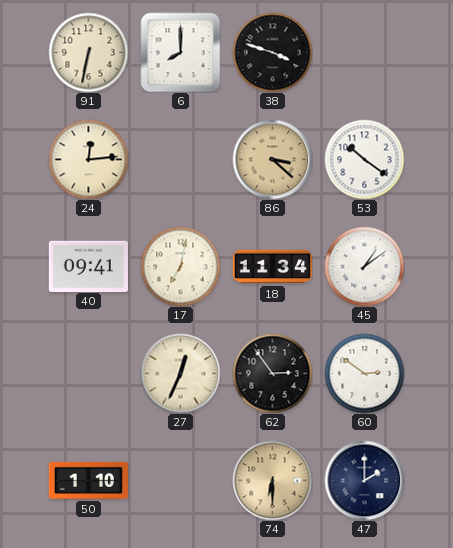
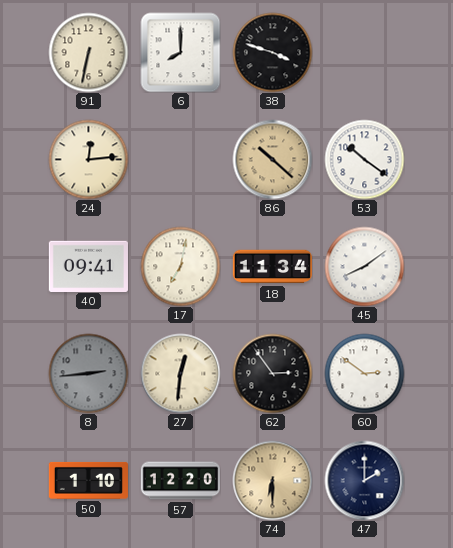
86: 3:22 -> 10:22 (272, 159)
45: 1:09 -> 8:09 (364, 266)
8: none -> 2:44 (88, 373)
27: 12:34 -> 12:31 (180, 373)
57: none -> 12:20 (180, 481)
